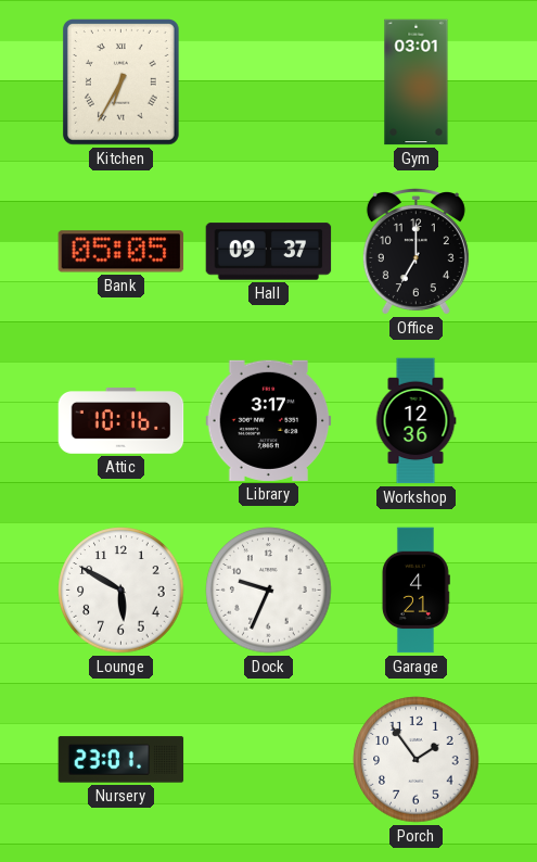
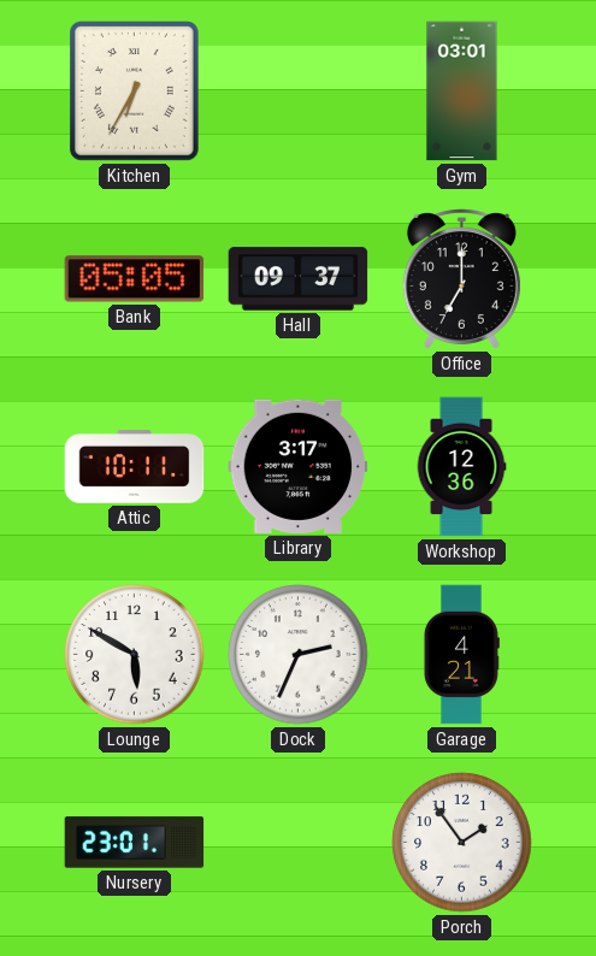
Attic: 10:16 -> 10:11 (135, 467)
Dock: 9:34 -> 2:34 (299, 655)
